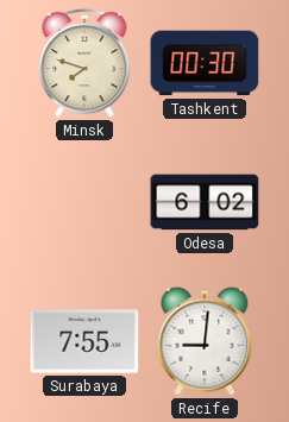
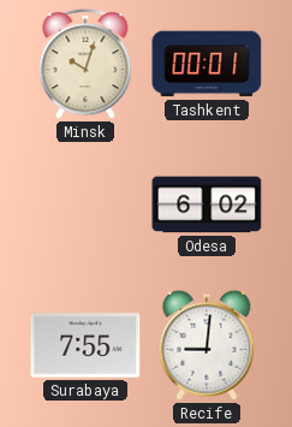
Minsk: 7:48 -> 10:03 (85, 64)
Tashkent: 00:30 -> 00:01 (207, 64)
